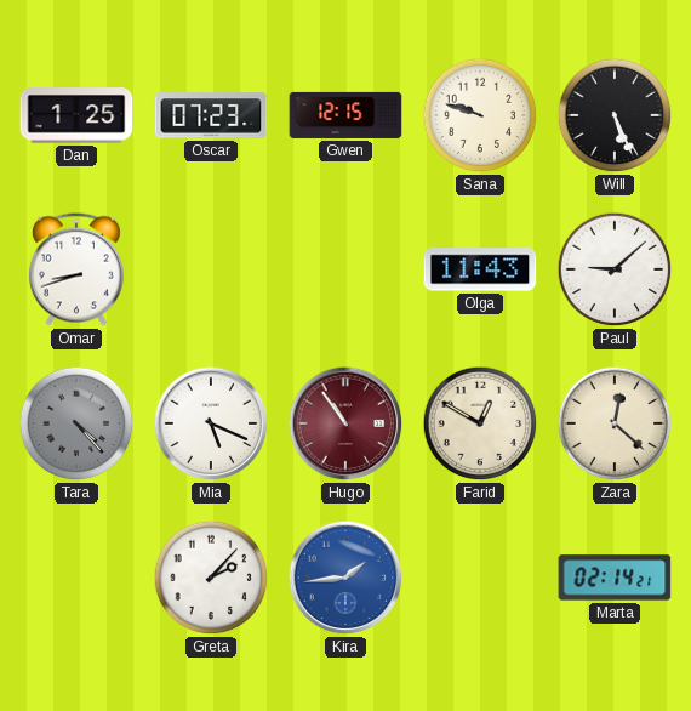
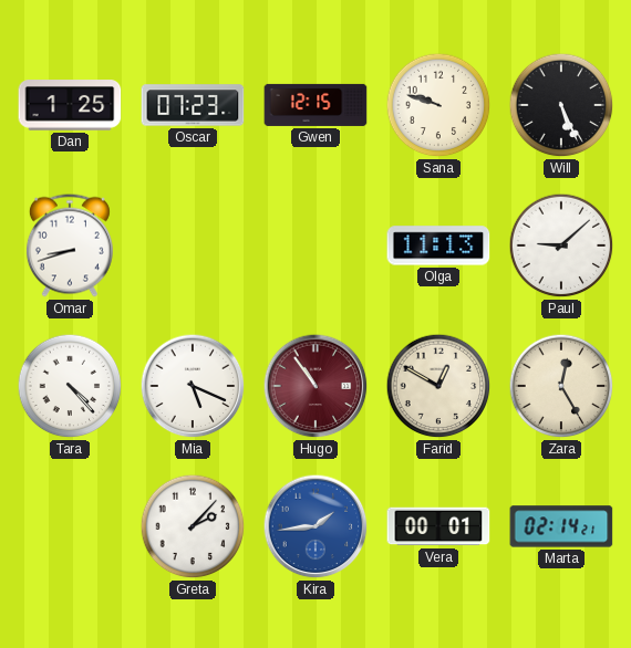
Olga: 11:43 -> 11:13 (438, 245)
Tara dial: grey -> white (70, 386)
Zara: 12:22 -> 12:25 (561, 386)
Vera: none -> 00:01 (438, 526)
